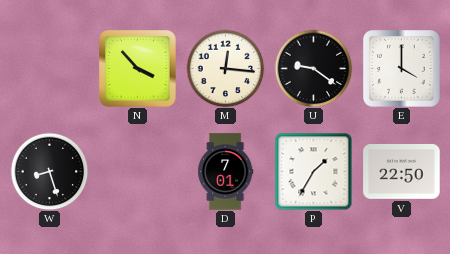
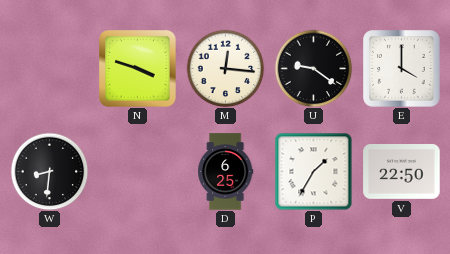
N: 3:53 -> 3:48 (138, 69)
W: 8:27 -> 8:31 (49, 171)
D: 7:01 -> 6:25 (226, 172)
